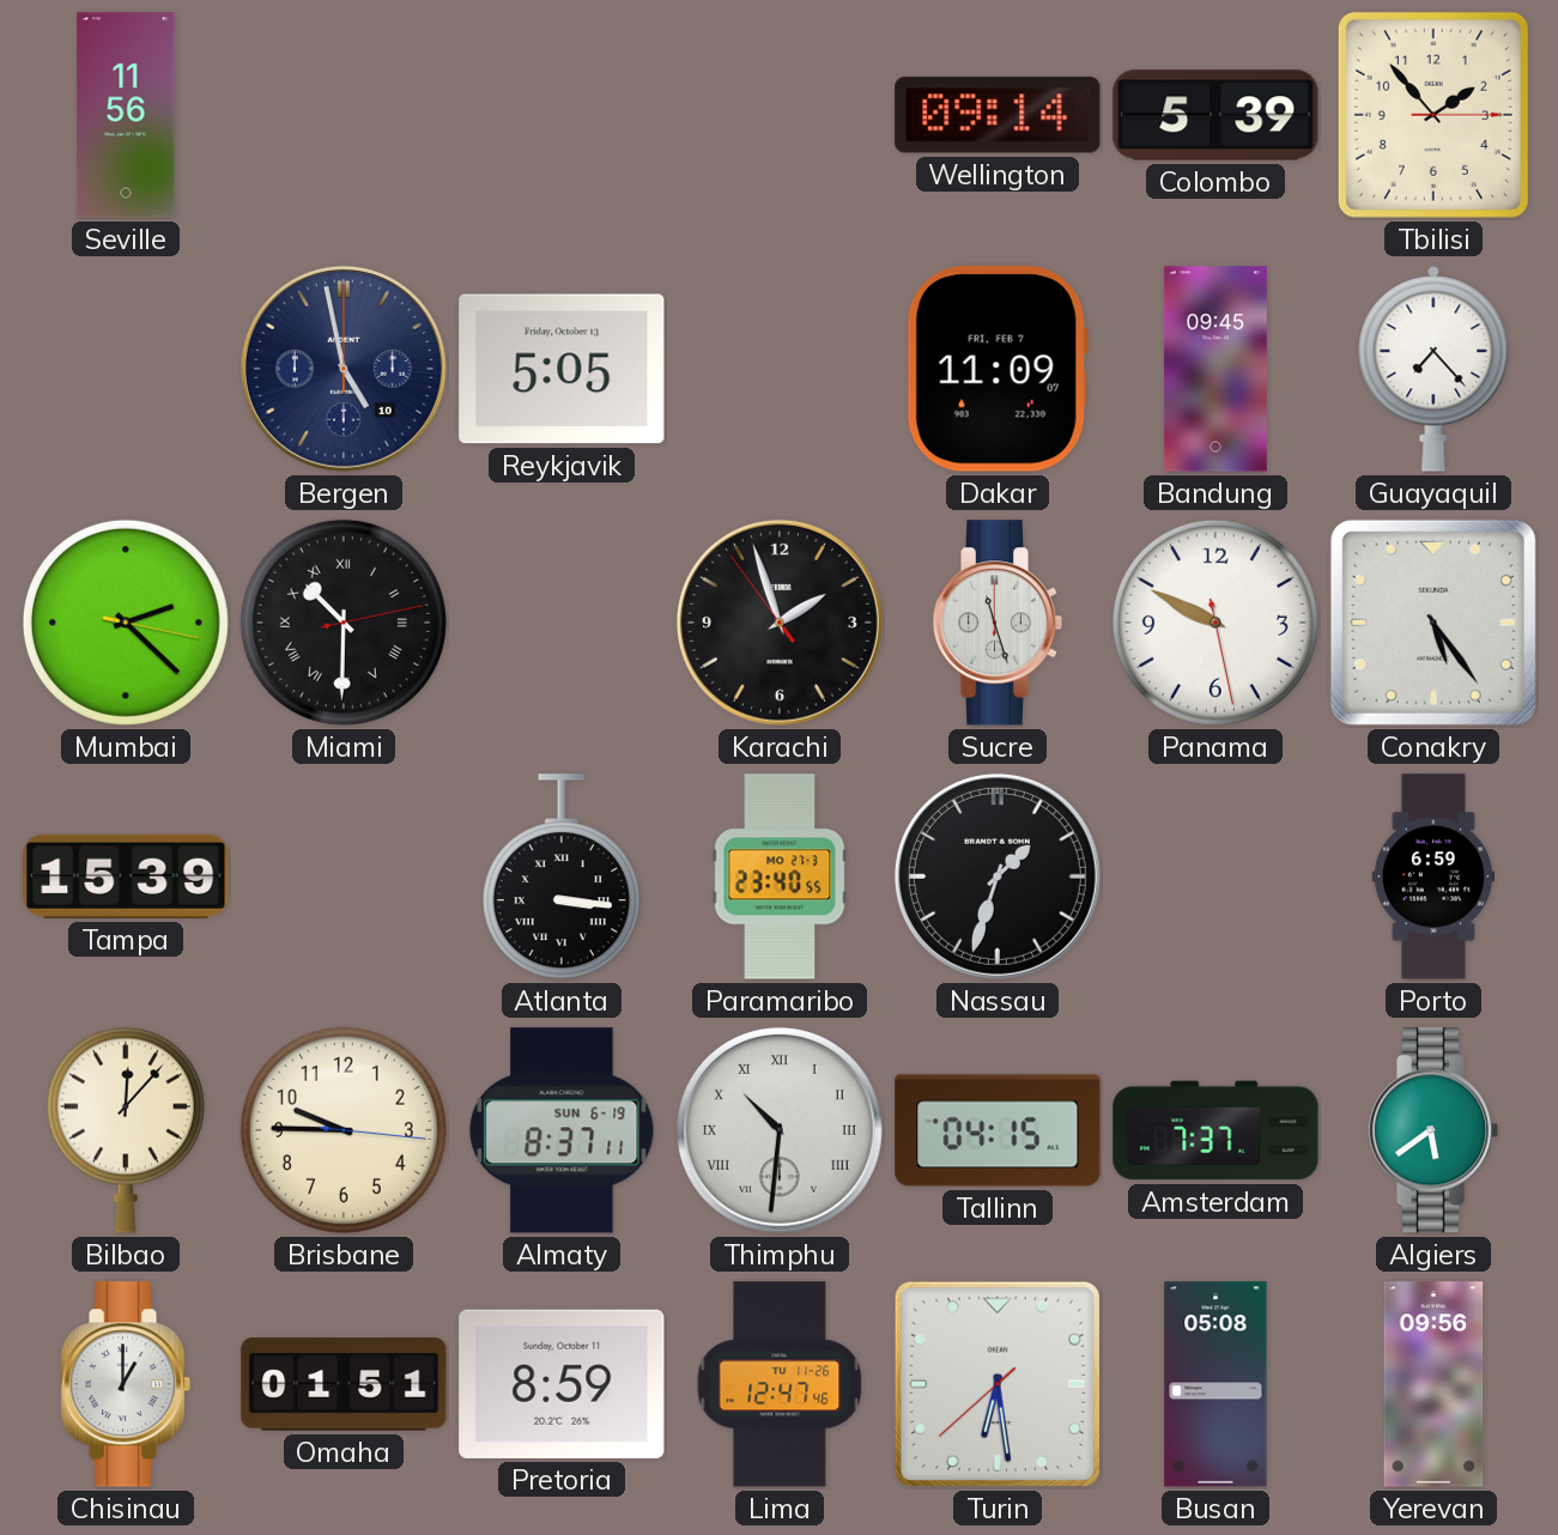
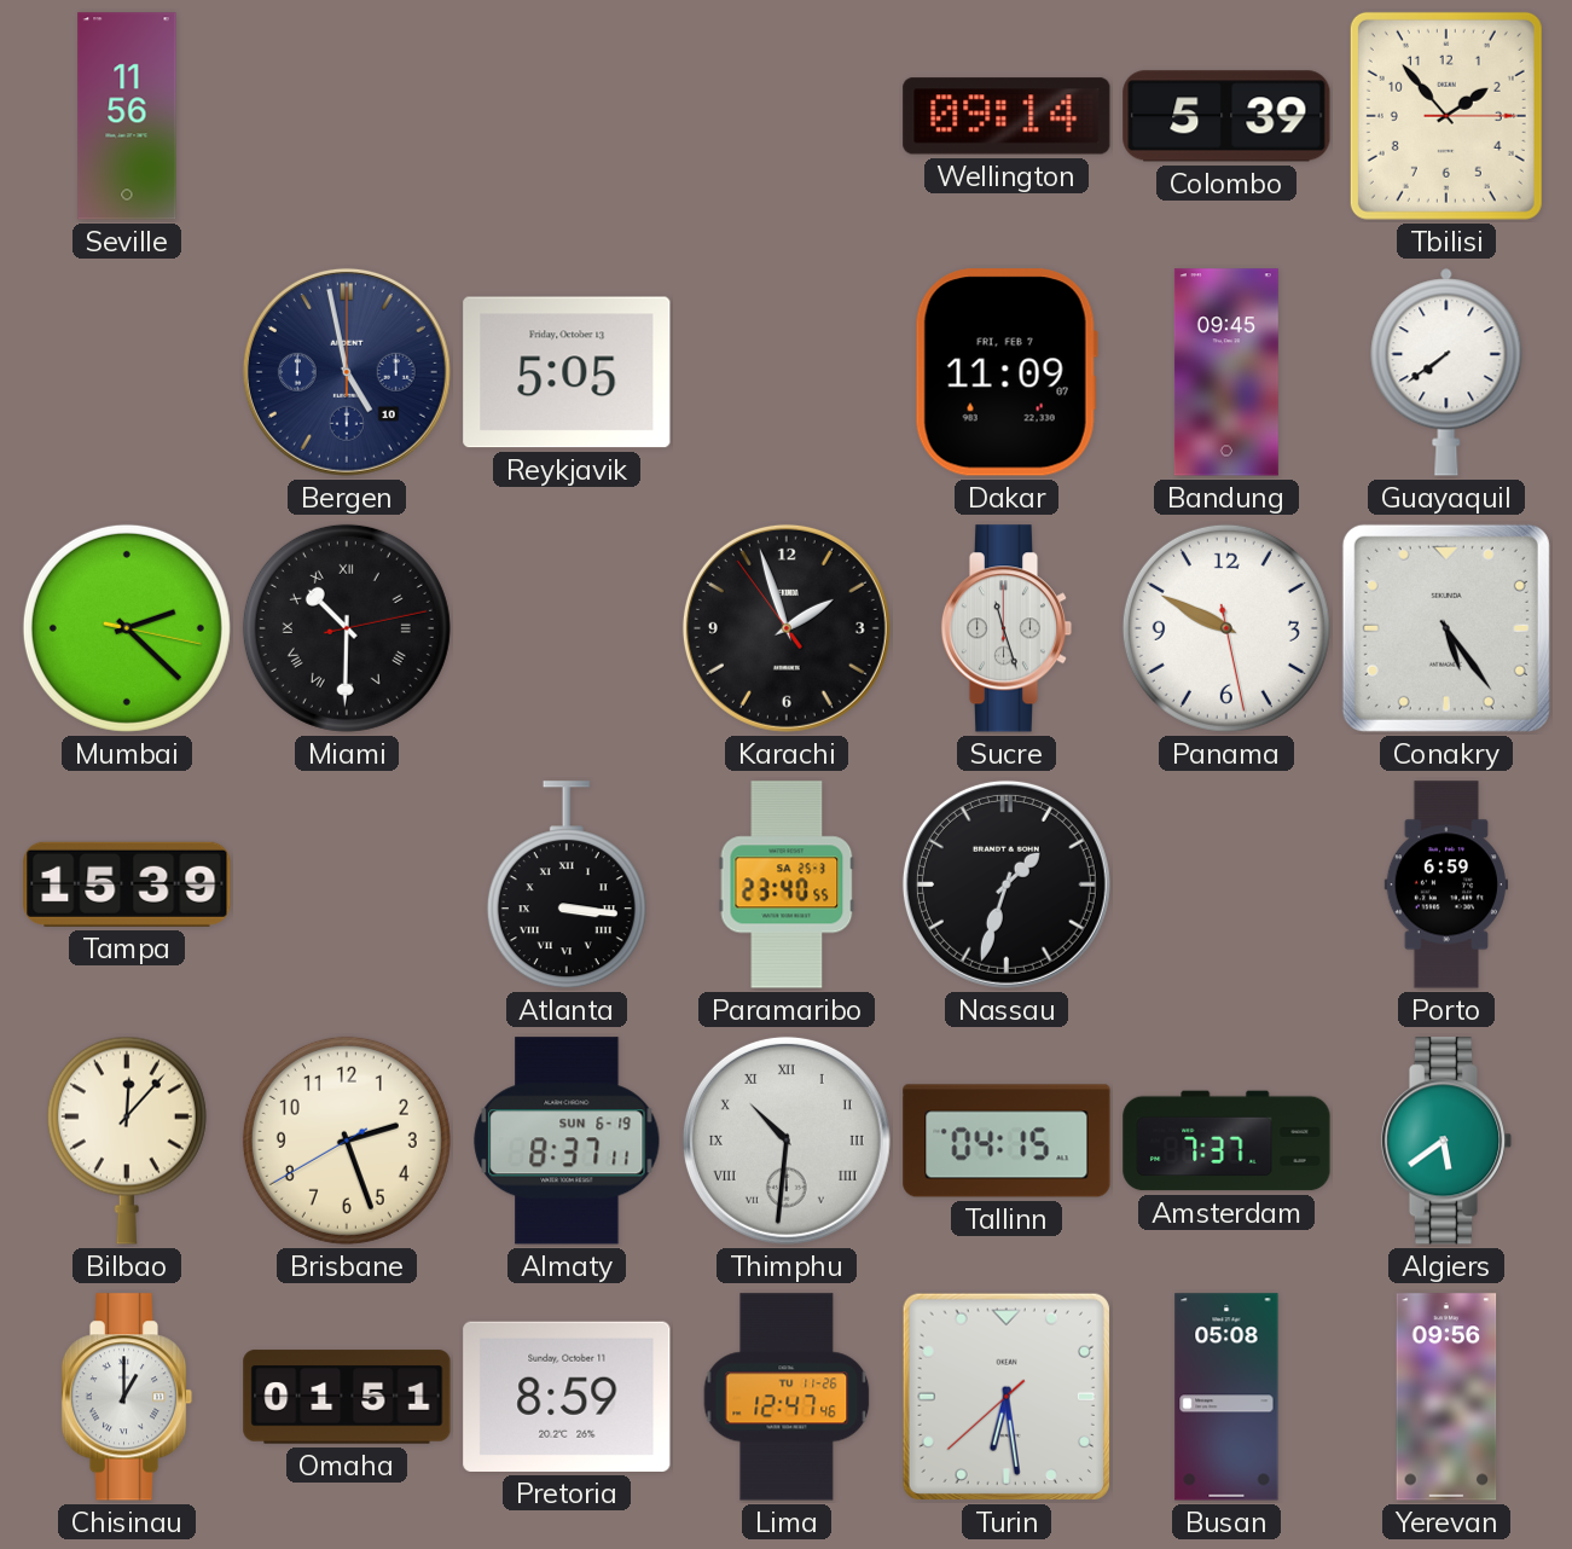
Guayaquil: 7:23 -> 7:39 (1446, 372)
Paramaribo date: MO 27-3 -> SA 25-3 (787, 884)
Brisbane: 9:45 -> 2:26 (347, 1141)
